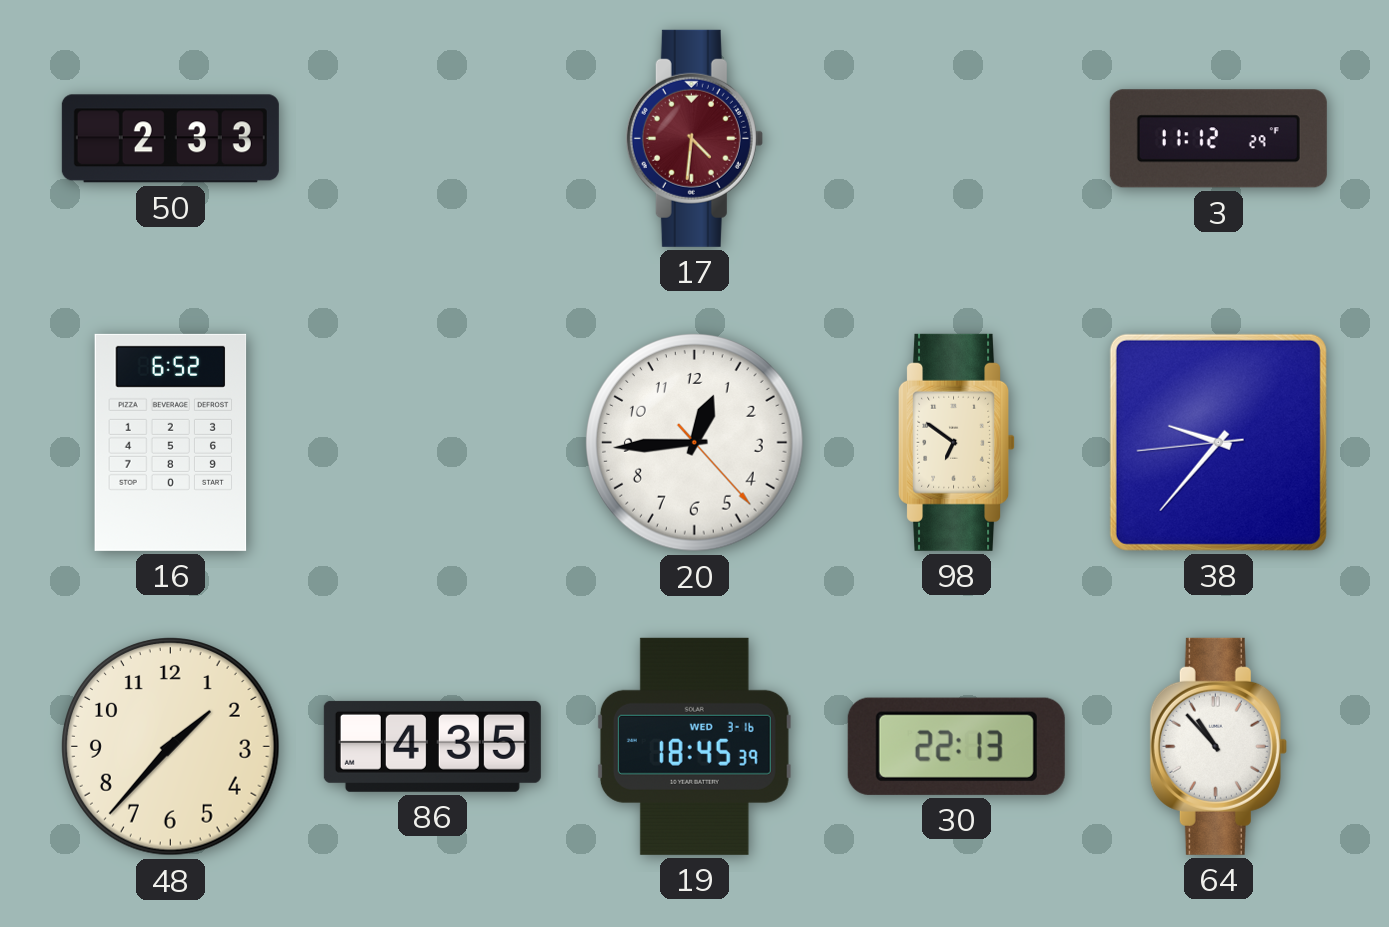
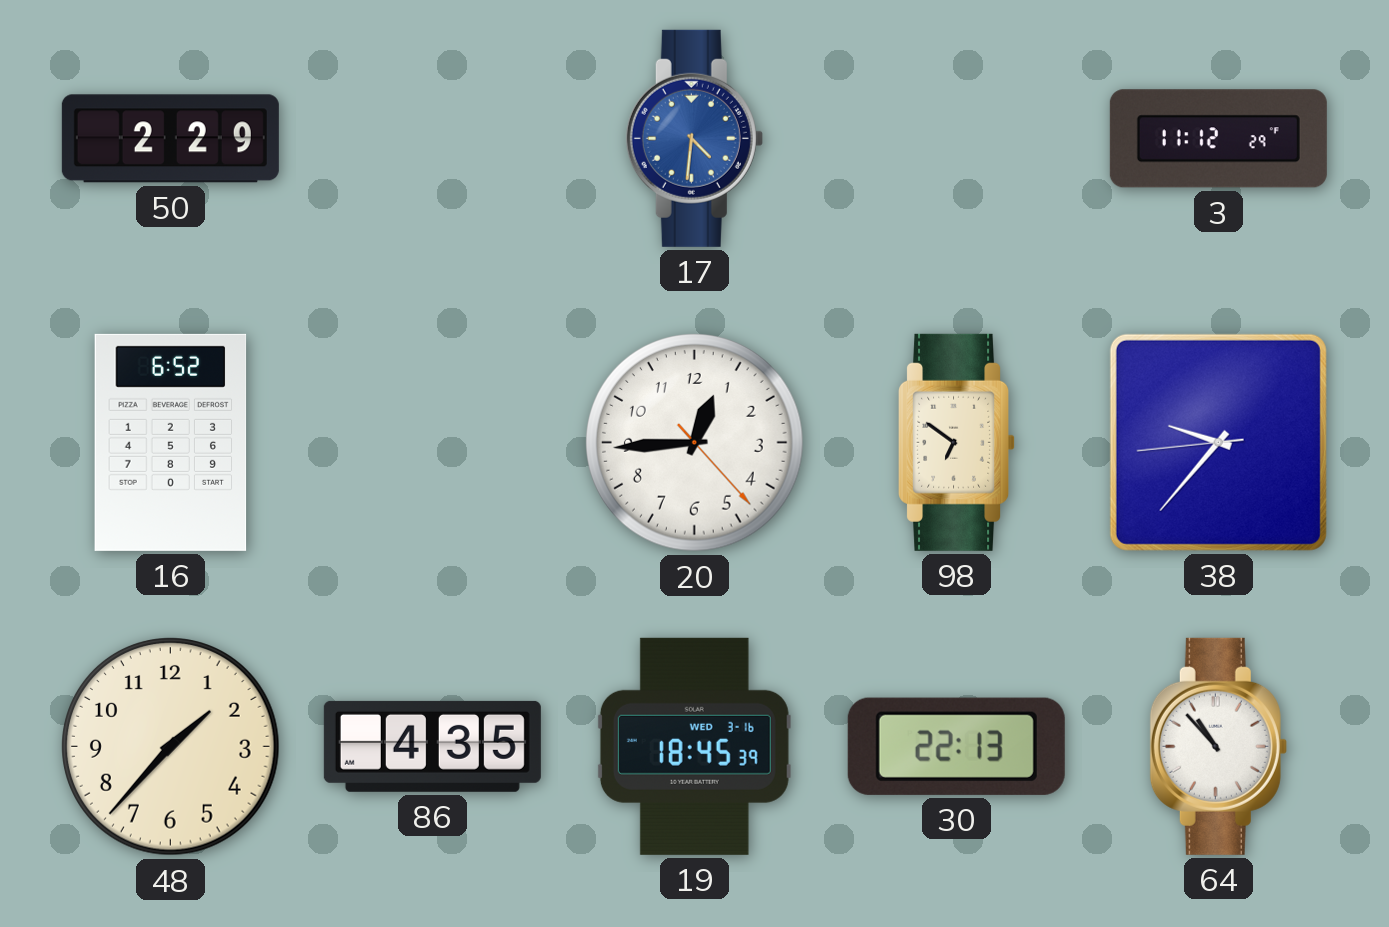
50: 2:33 -> 2:29 (170, 139)
17 dial: burgundy -> blue (694, 138)
